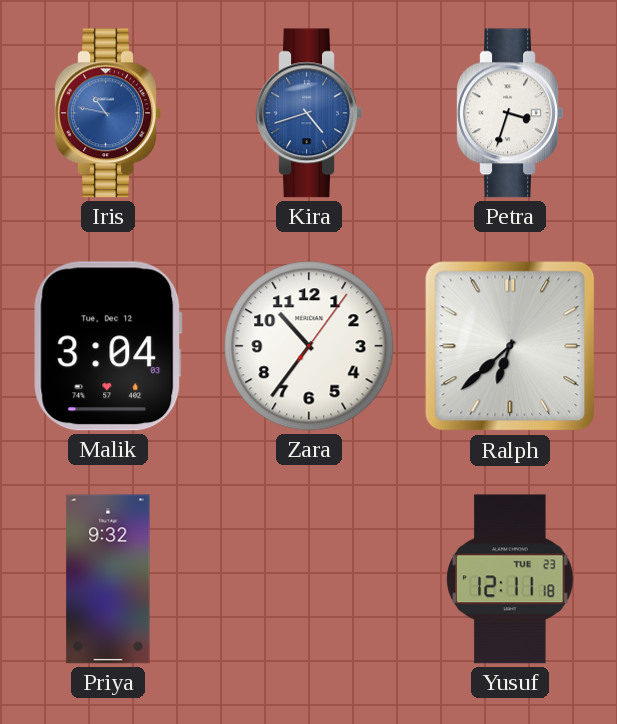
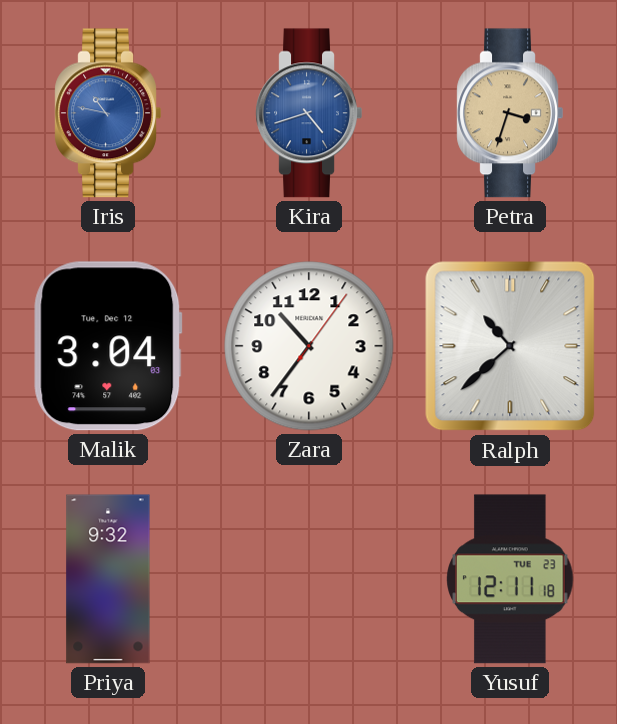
Petra dial: white -> champagne (510, 113)
Ralph: 6:38 -> 10:38 (510, 346)
